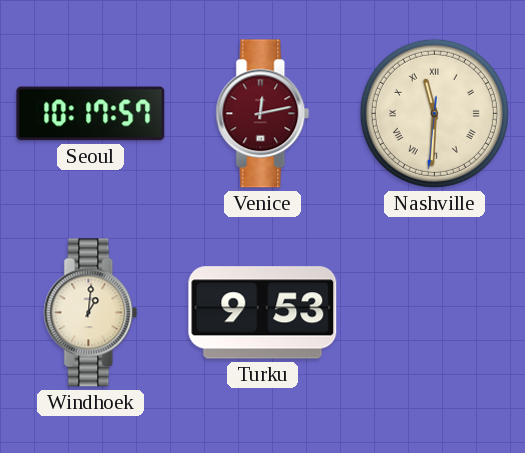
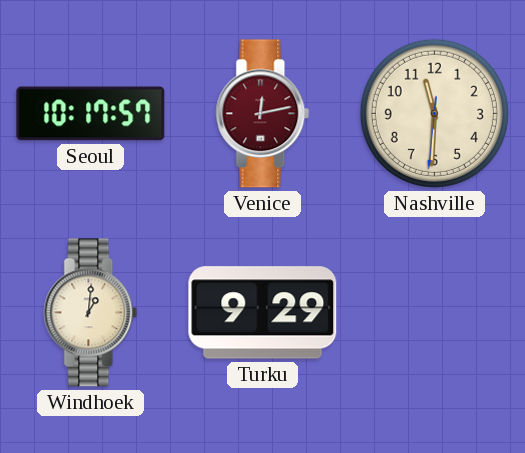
Nashville numerals: Roman -> Arabic (434, 113)
Turku: 9:53 -> 9:29 (263, 313)
